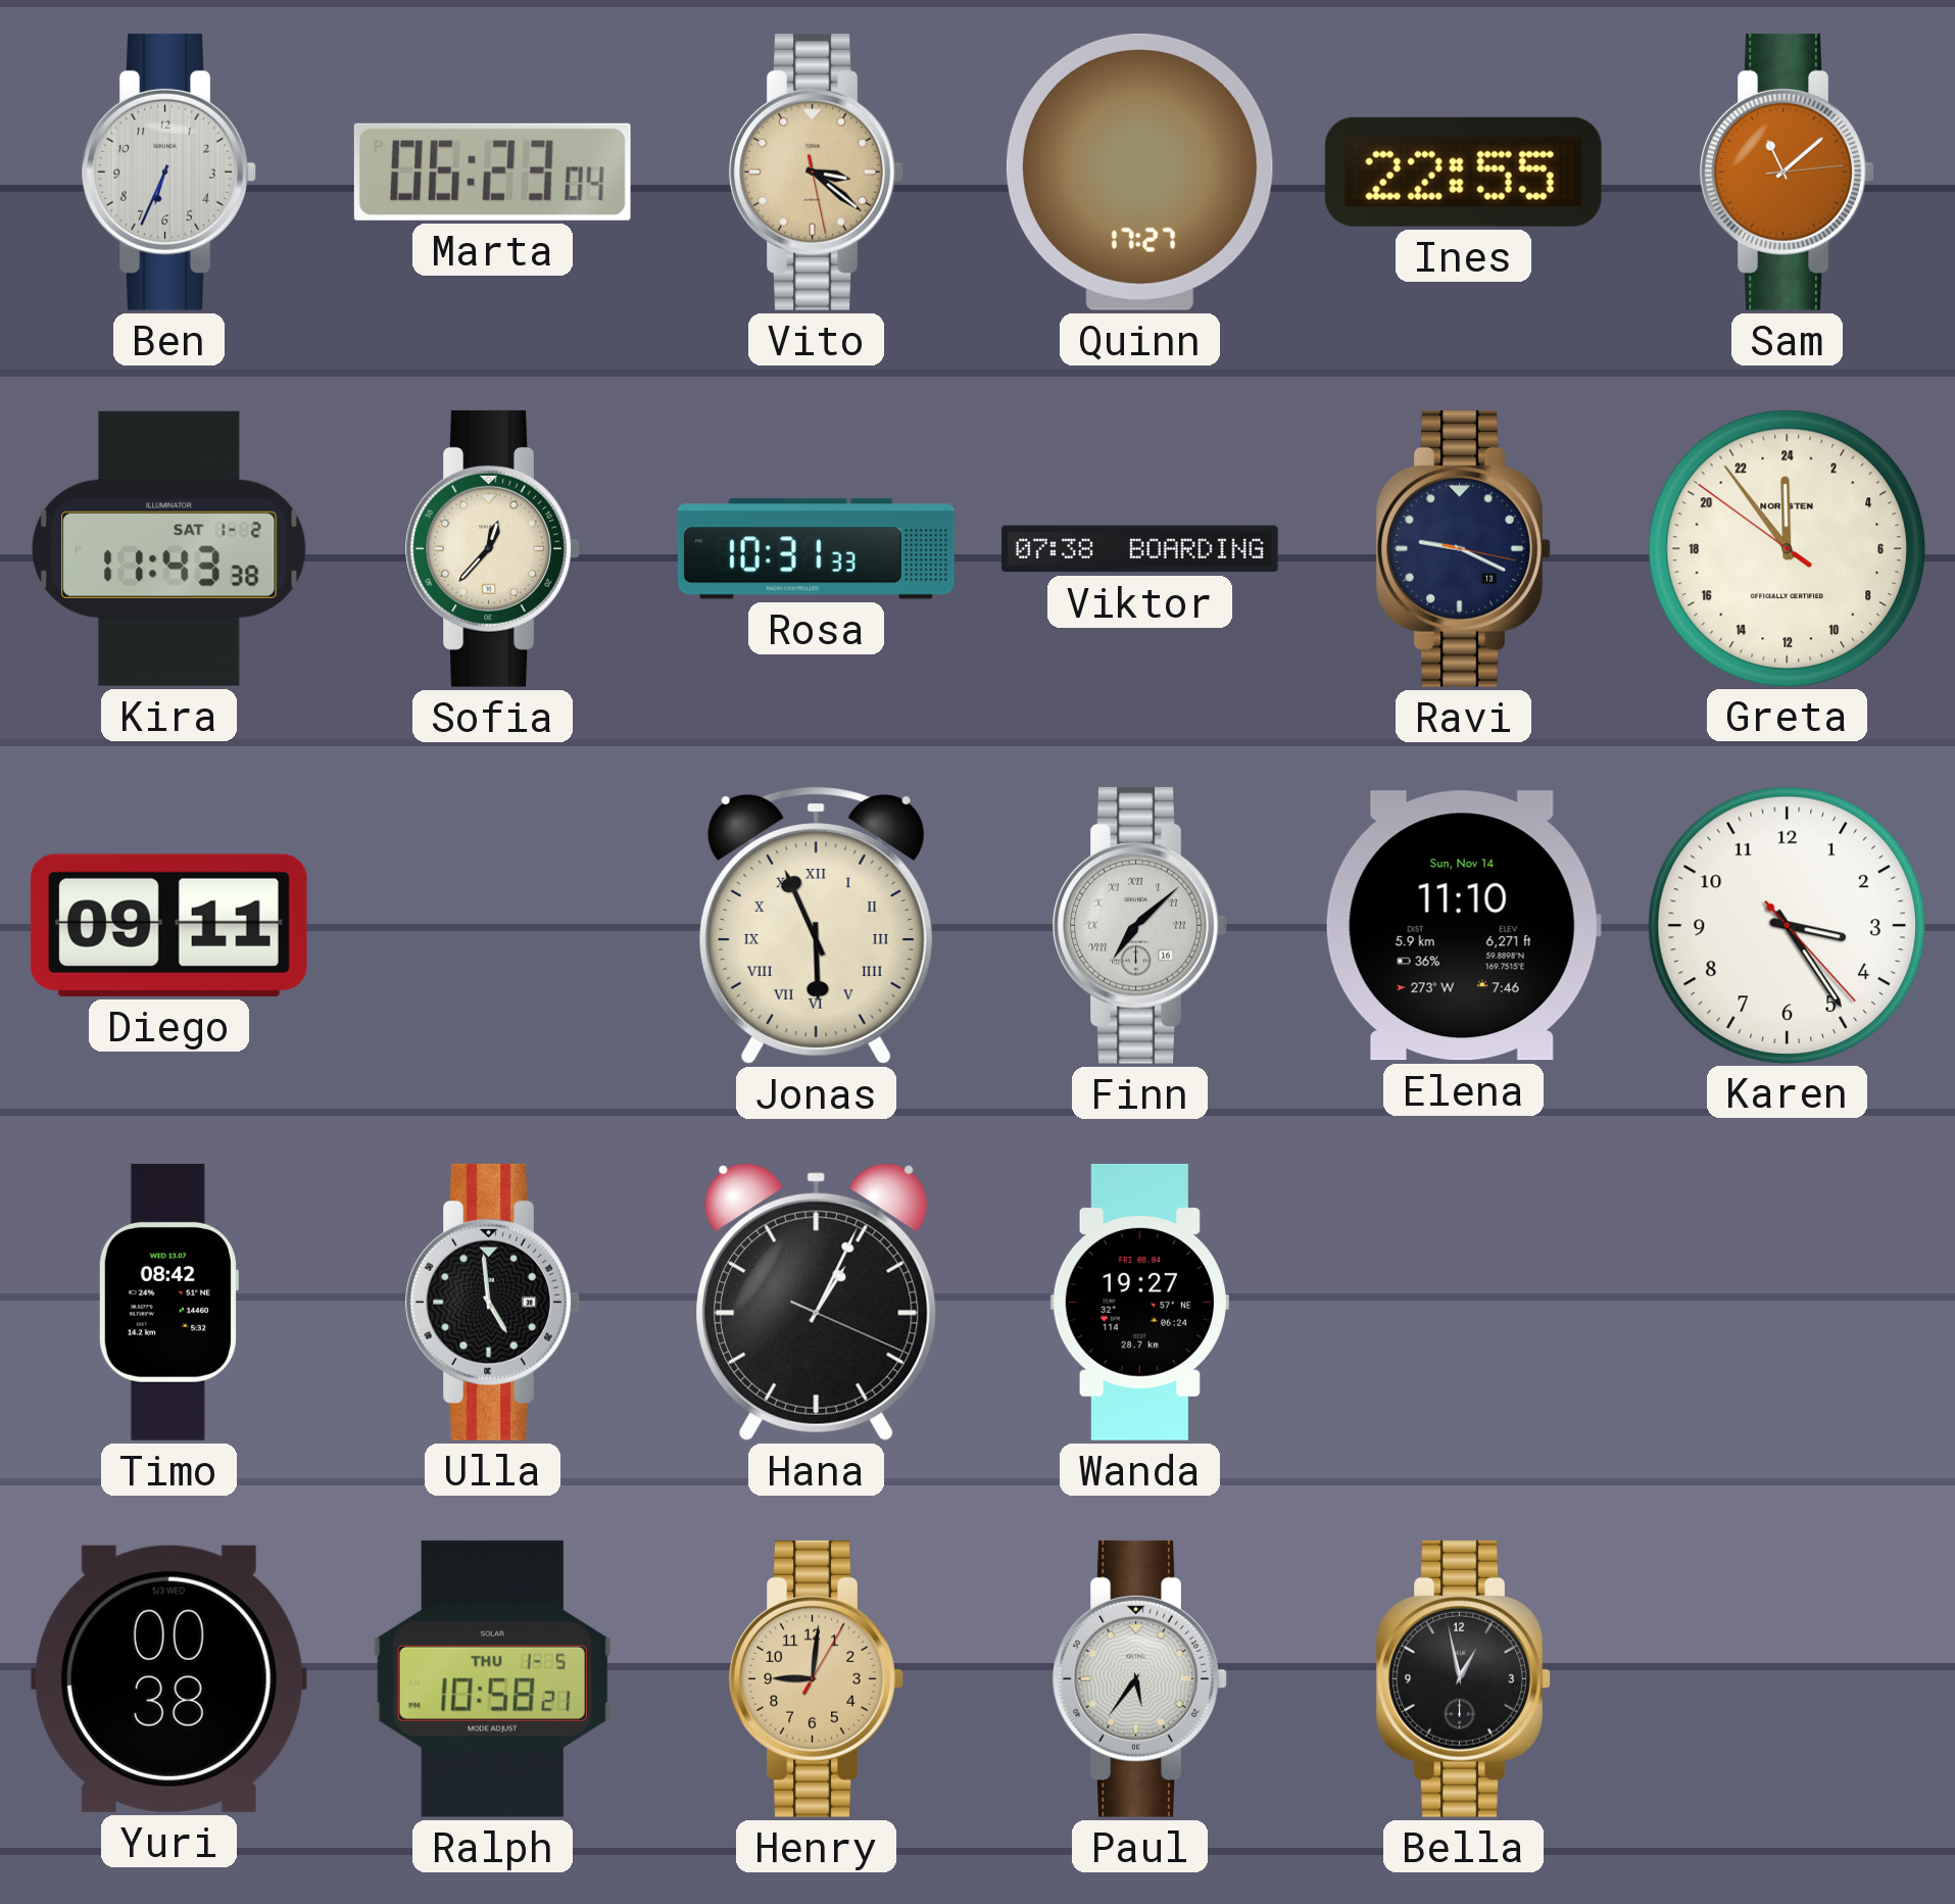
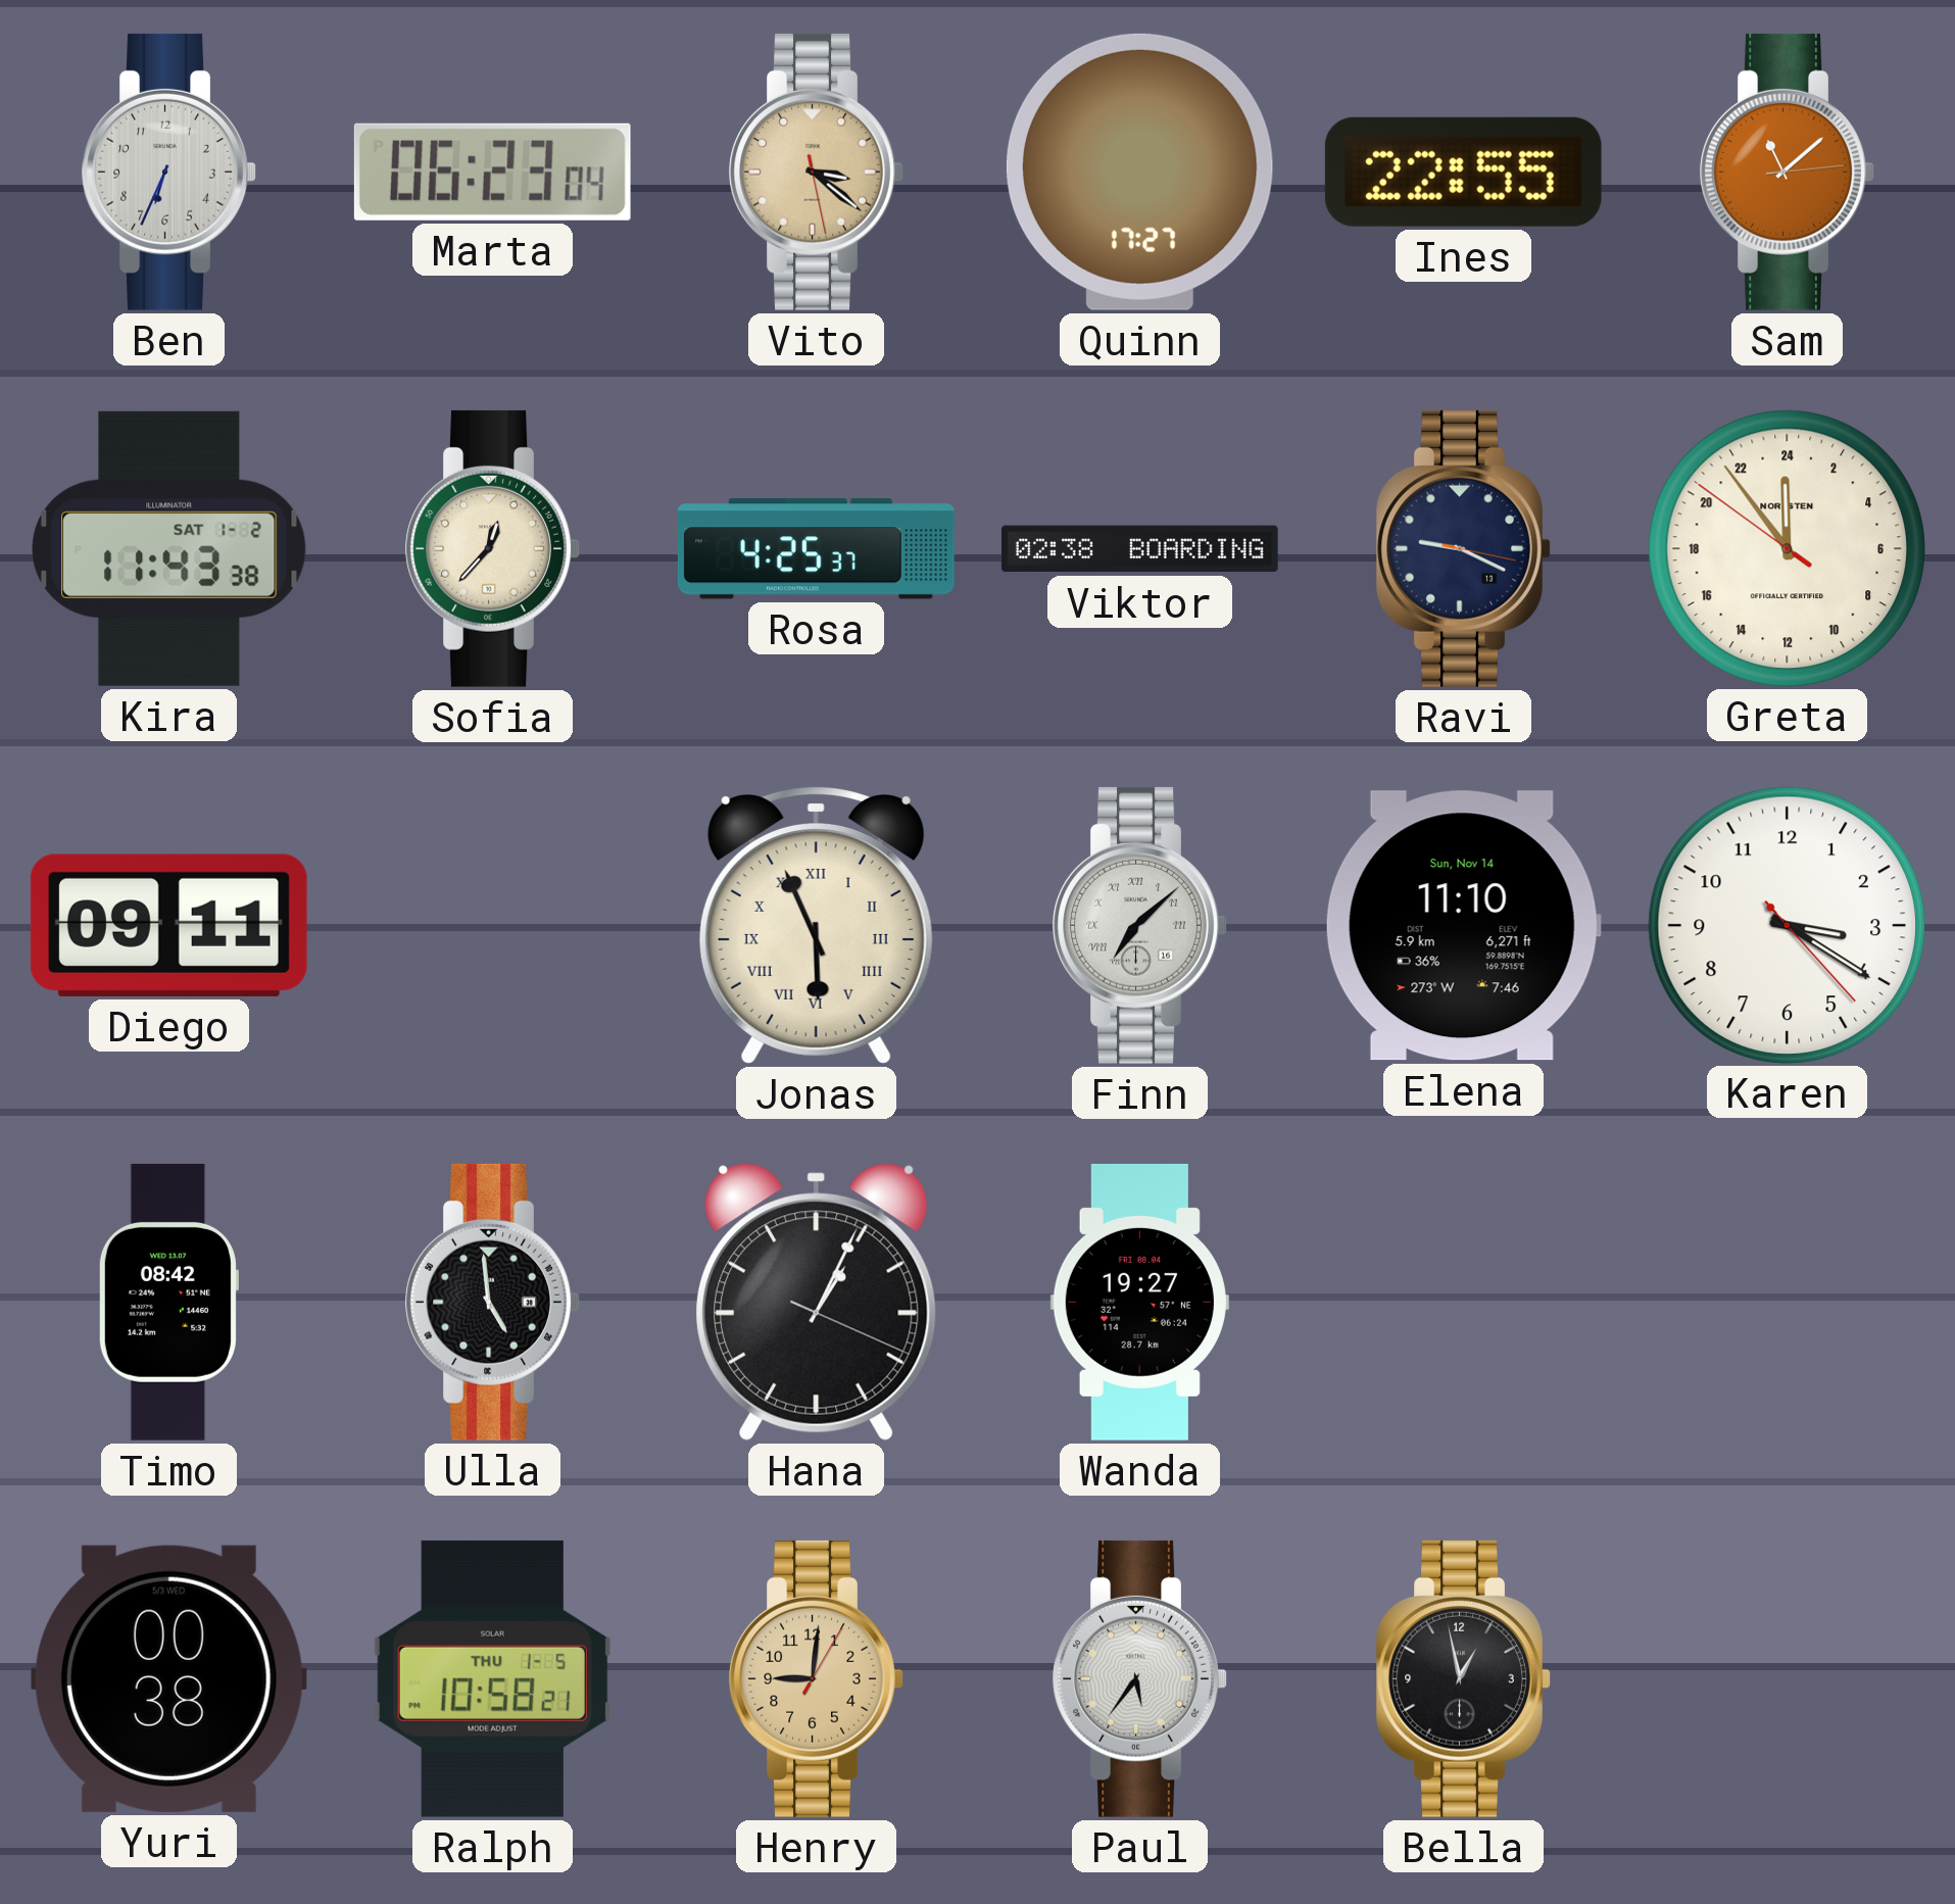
Rosa: 10:31 -> 4:25 (816, 549)
Viktor: 07:38 -> 02:38 (1139, 549)
Karen: 3:24 -> 3:20 (1787, 925)
